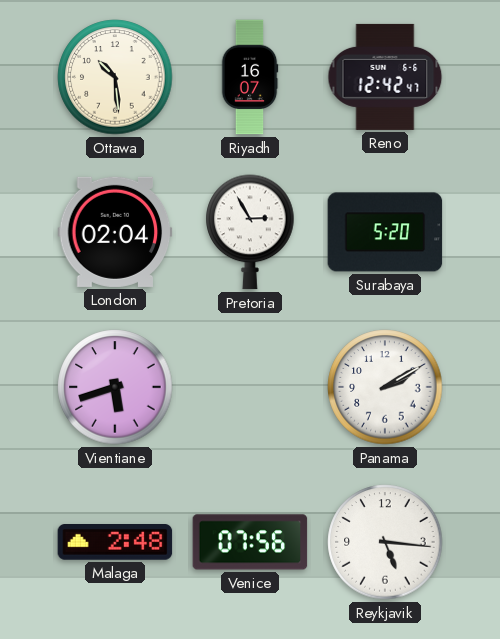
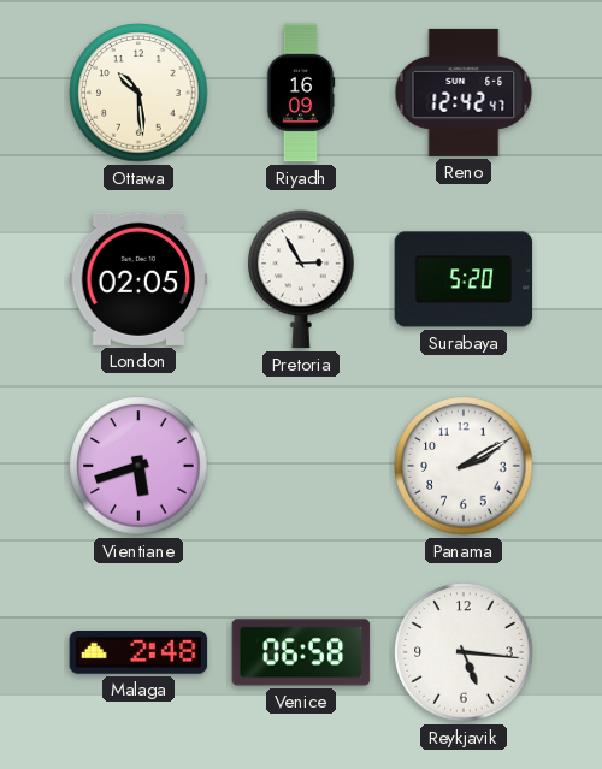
Riyadh: 16:07 -> 16:09 (301, 93)
London: 02:04 -> 02:05 (138, 279)
Venice: 07:56 -> 06:58 (301, 652)
